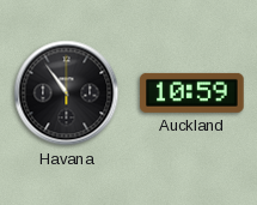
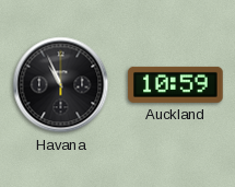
Havana: 10:54 -> 10:56 (61, 85)
